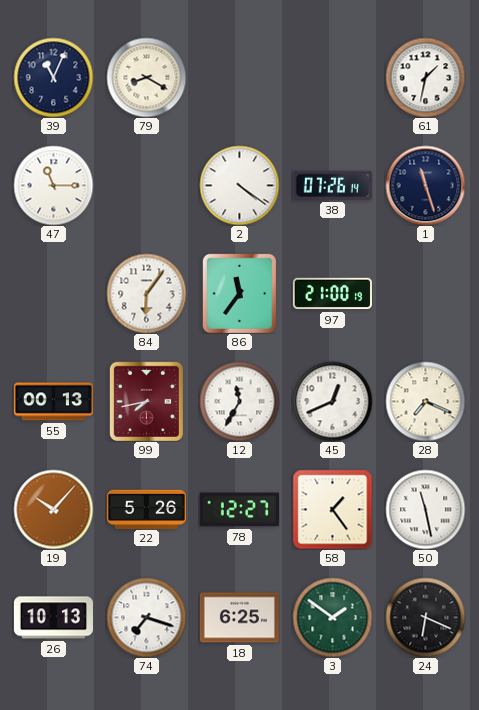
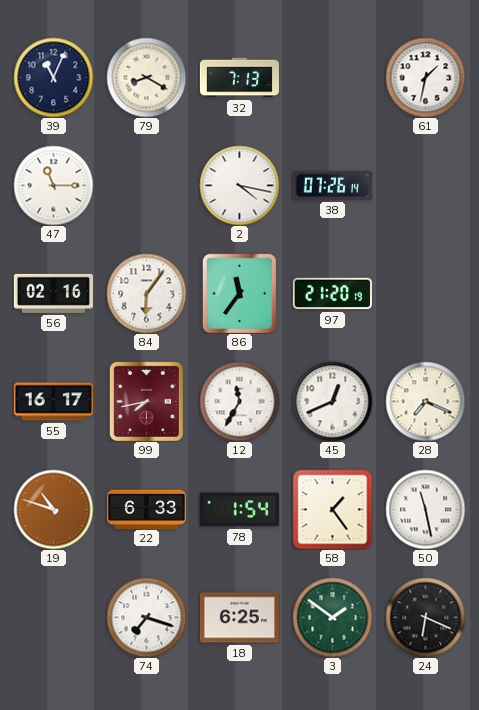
32: none -> 7:13 (239, 78)
2: 4:21 -> 4:17 (239, 185)
1: 11:27 -> none (425, 185)
56: none -> 02:16 (53, 293)
97: 21:00 -> 21:20 (332, 294)
55: 00:13 -> 16:17 (53, 402)
19: 10:07 -> 10:48 (53, 509)
22: 5:26 -> 6:33 (146, 509)
78: 12:27 -> 1:54 (239, 510)
26: 10:13 -> none (53, 618)
